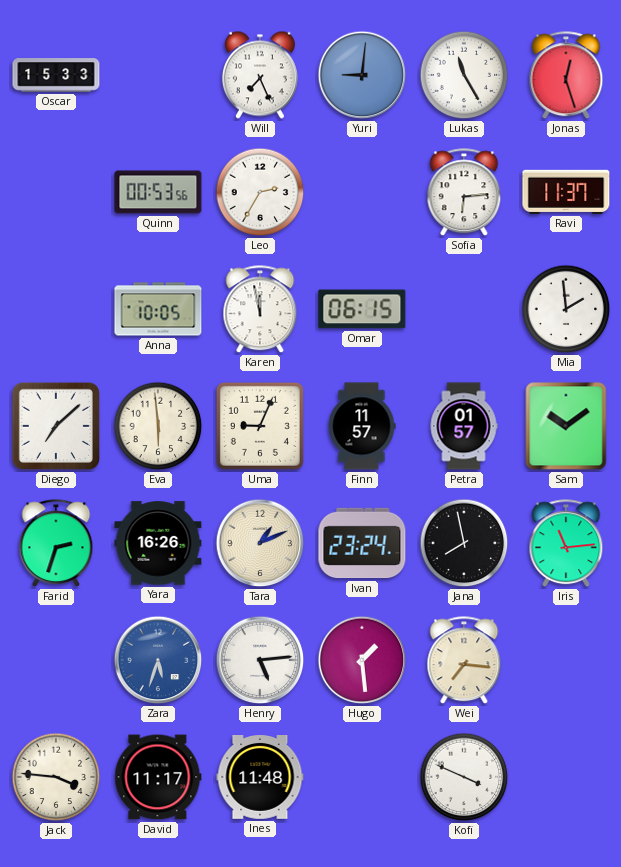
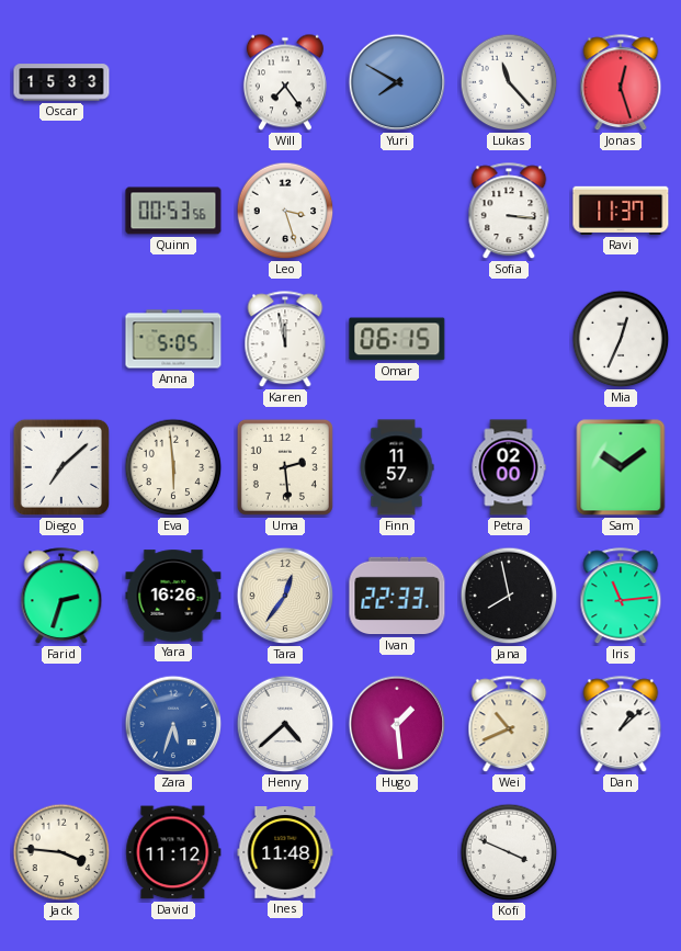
Will: 7:26 -> 7:24 (285, 82)
Yuri: 9:01 -> 7:50 (397, 82)
Lukas: 11:25 -> 11:23 (509, 82)
Leo: 2:35 -> 3:27 (285, 211)
Sofia: 6:14 -> 3:16 (509, 212)
Anna: 10:05 -> 5:05 (173, 339)
Mia: 1:59 -> 12:34 (621, 339)
Uma: 9:04 -> 2:29 (285, 467)
Petra: 01:57 -> 02:00 (509, 467)
Tara: 1:11 -> 12:36 (285, 596)
Ivan: 23:24 -> 22:33 (397, 596)
Henry: 5:14 -> 4:38 (285, 724)
Wei: 7:16 -> 10:41 (509, 725)
Dan: none -> 1:08 (621, 725)
David: 11:17 -> 11:12 (173, 852)
